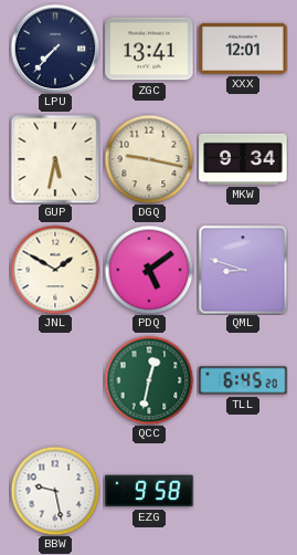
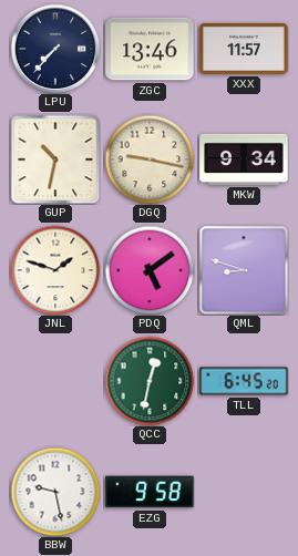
ZGC: 13:41 -> 13:46 (150, 49)
XXX: 12:01 -> 11:57 (244, 49)
GUP: 5:32 -> 10:32 (55, 159)
JNL: 1:50 -> 1:48 (55, 270)
